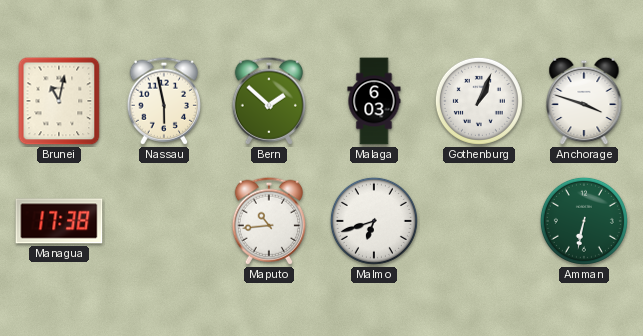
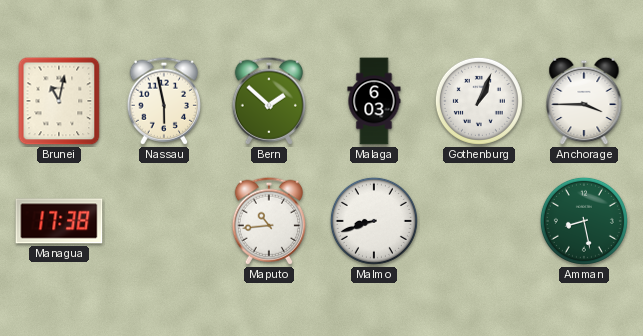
Anchorage: 3:48 -> 3:45 (584, 101)
Malmo: 6:42 -> 8:42 (374, 221)
Amman: 6:32 -> 8:28 (584, 221)
